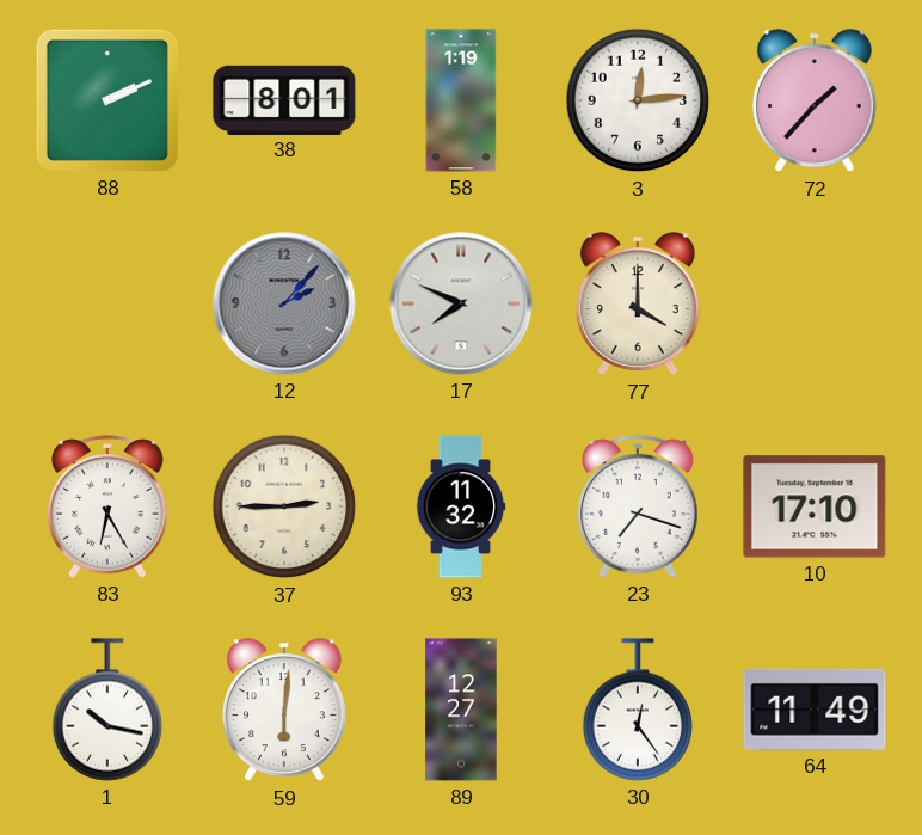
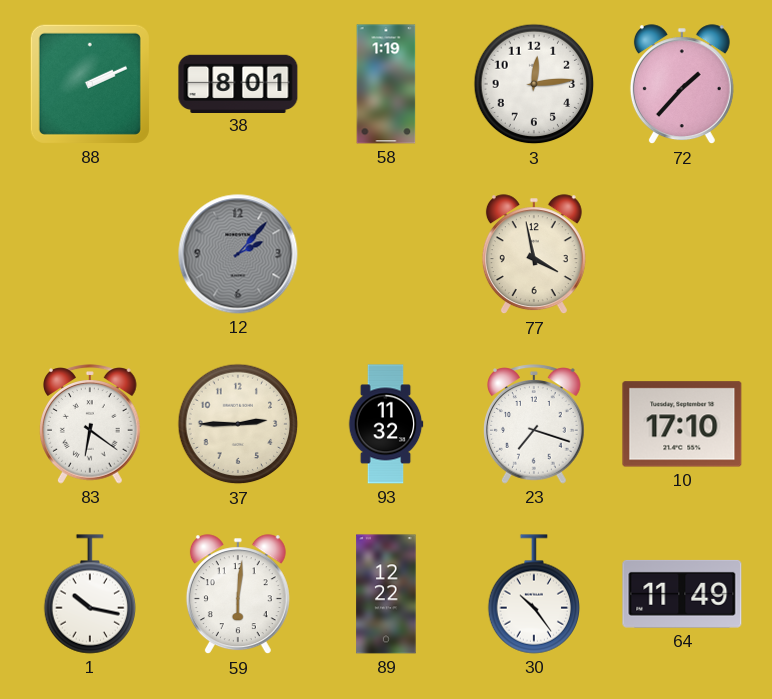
17: 7:49 -> none (461, 303)
77: 4:00 -> 3:58 (534, 255)
83: 6:25 -> 6:21 (91, 424)
89: 12:27 -> 12:22 (386, 594)
30: 12:24 -> 10:24 (534, 594)
